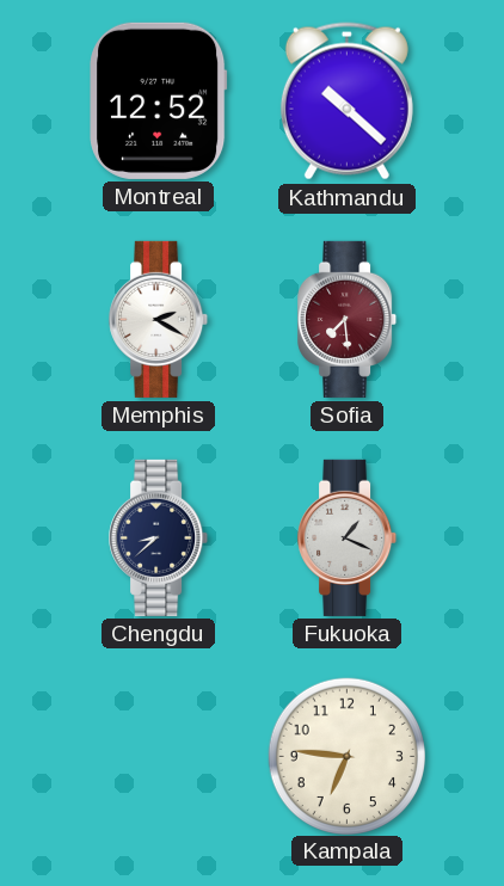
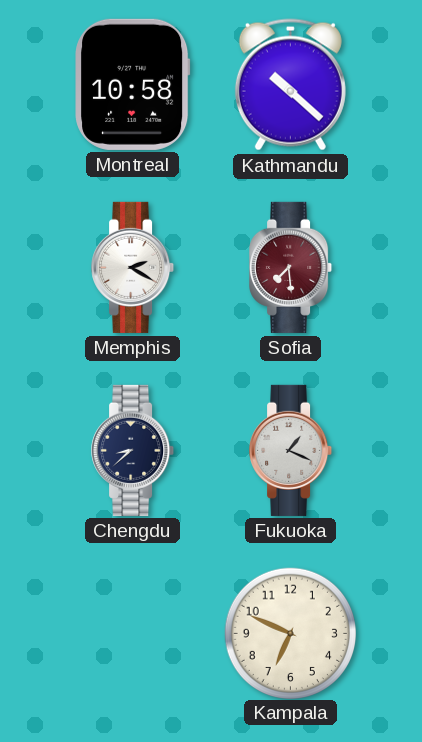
Montreal: 12:52 -> 10:58 (133, 84)
Kampala: 6:46 -> 6:49 (290, 633)
